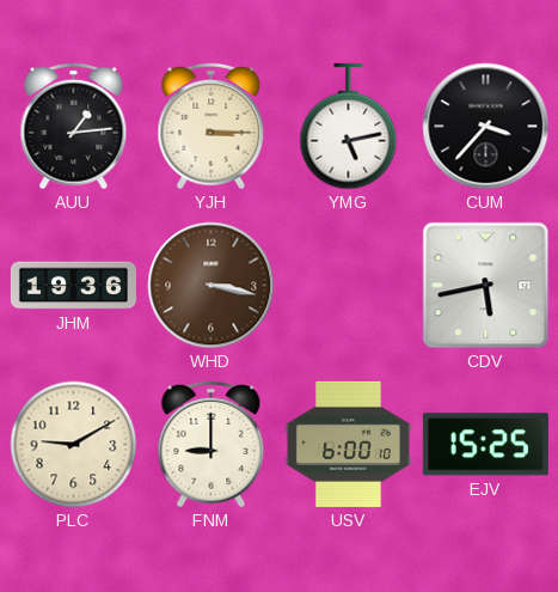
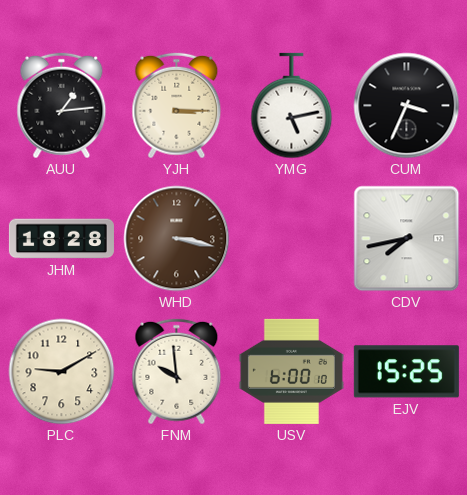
CUM: 3:37 -> 3:34 (407, 106)
JHM: 19:36 -> 18:28 (61, 239)
CDV: 5:43 -> 7:43 (407, 239)
FNM: 9:00 -> 9:59 (177, 372)
